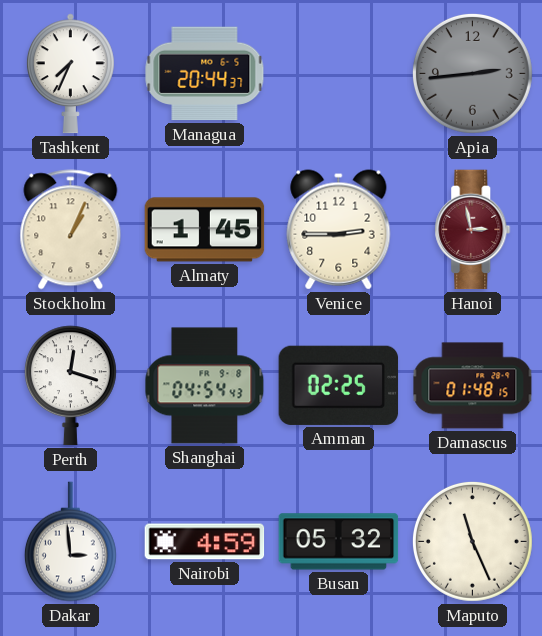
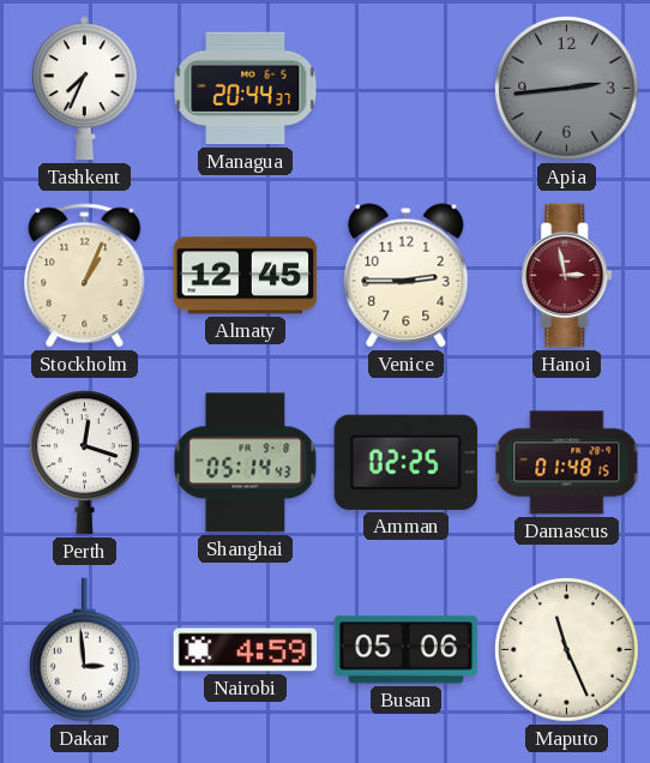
Almaty: 1:45 -> 12:45 (246, 276)
Shanghai: 04:54 -> 05:14 (246, 463)
Busan: 05:32 -> 05:06 (407, 650)
